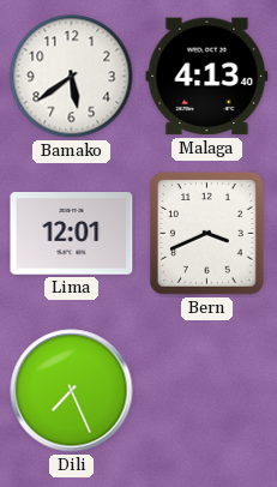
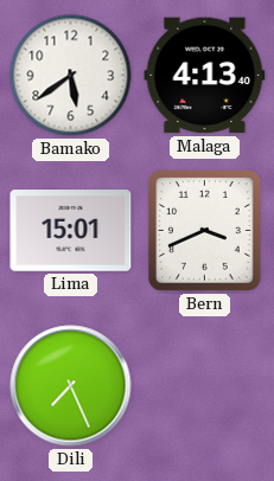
Lima: 12:01 -> 15:01 (71, 231)
